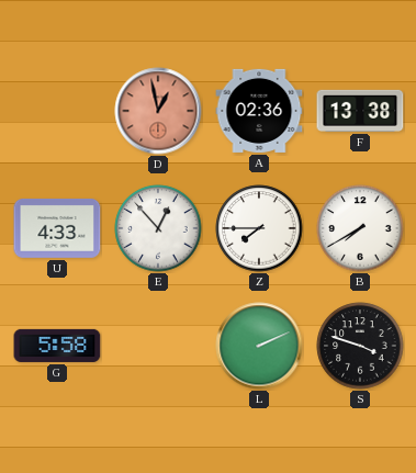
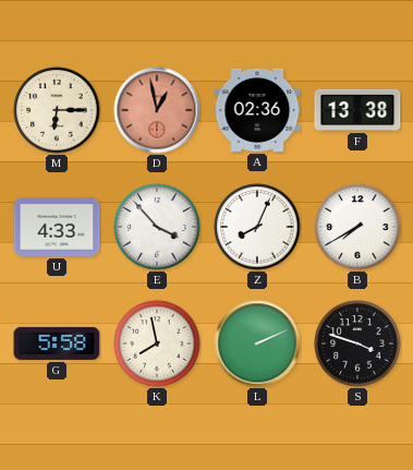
M: none -> 6:15 (57, 110)
E: 12:53 -> 3:53 (157, 227)
Z: 7:45 -> 8:04 (257, 227)
K: none -> 7:58 (157, 344)
